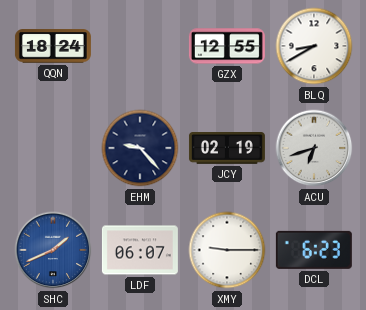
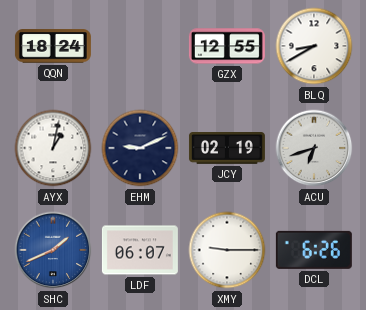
AYX: none -> 1:02 (53, 148)
EHM: 9:23 -> 9:11 (140, 148)
DCL: 6:23 -> 6:26 (314, 250)
